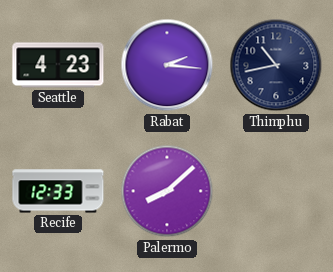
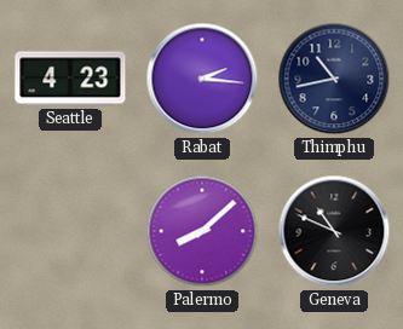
Recife: 12:33 -> none (58, 191)
Geneva: none -> 10:49 (334, 231)
